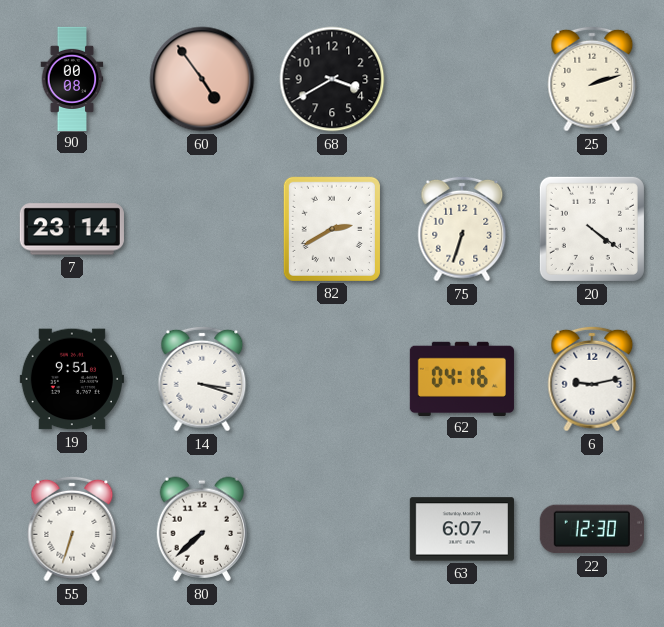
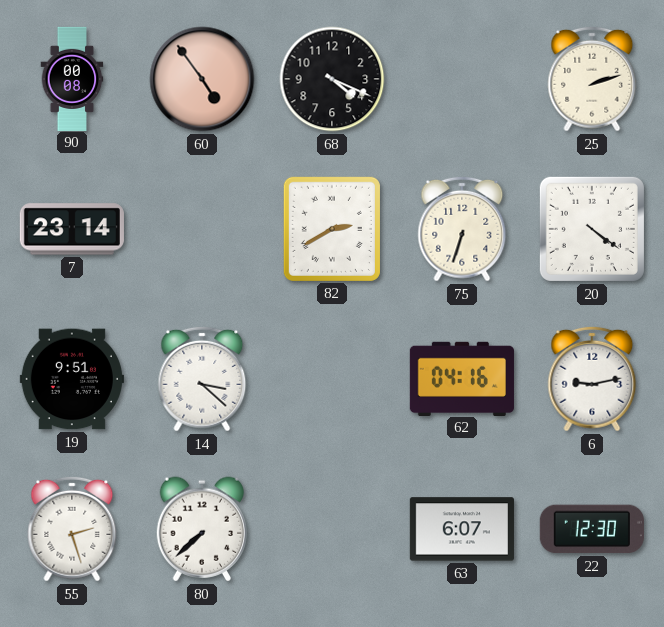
68: 3:40 -> 4:19 (332, 79)
14: 3:18 -> 3:22 (202, 379)
55: 6:33 -> 2:27 (72, 529)
